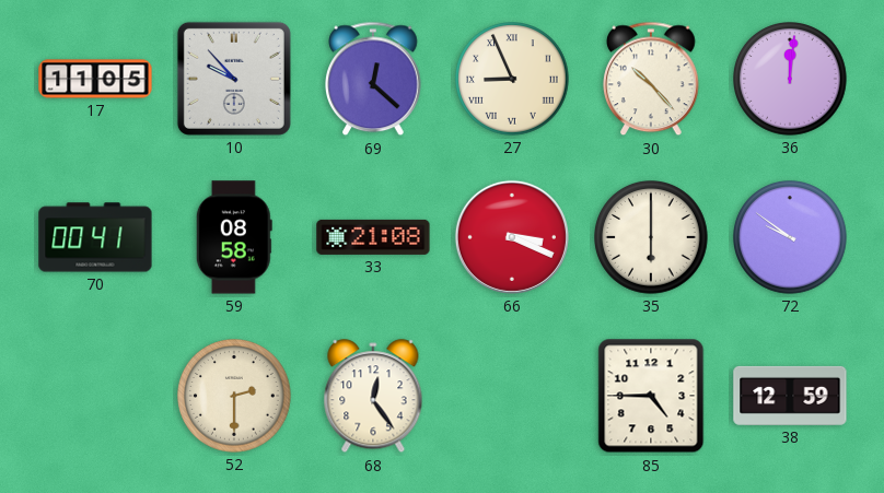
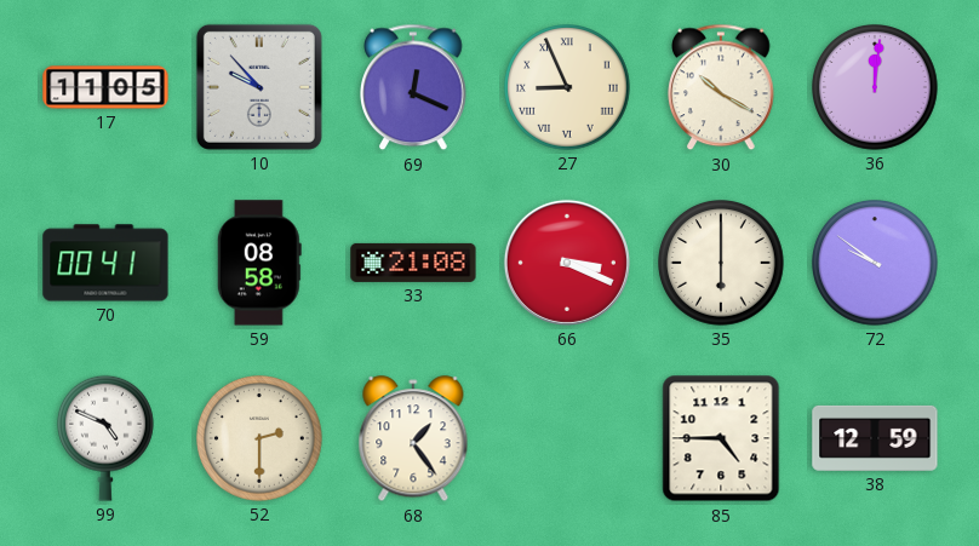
69: 12:22 -> 12:19 (414, 87)
30: 10:23 -> 10:20 (722, 87)
99: none -> 4:49 (107, 438)
68: 12:24 -> 1:24 (413, 439)
